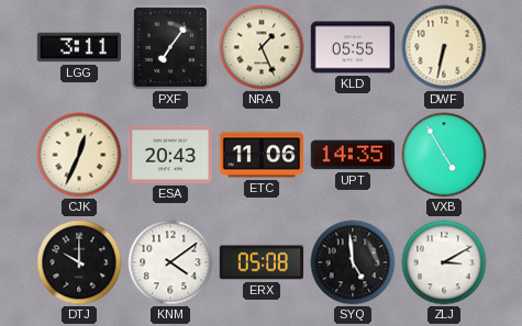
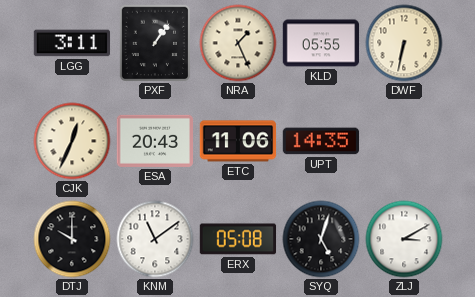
PXF: 7:06 -> 1:06 (155, 43)
VXB: 4:55 -> none (444, 155)
KNM: 4:09 -> 11:09 (155, 239)
SYQ: 4:59 -> 5:03 (321, 239)
